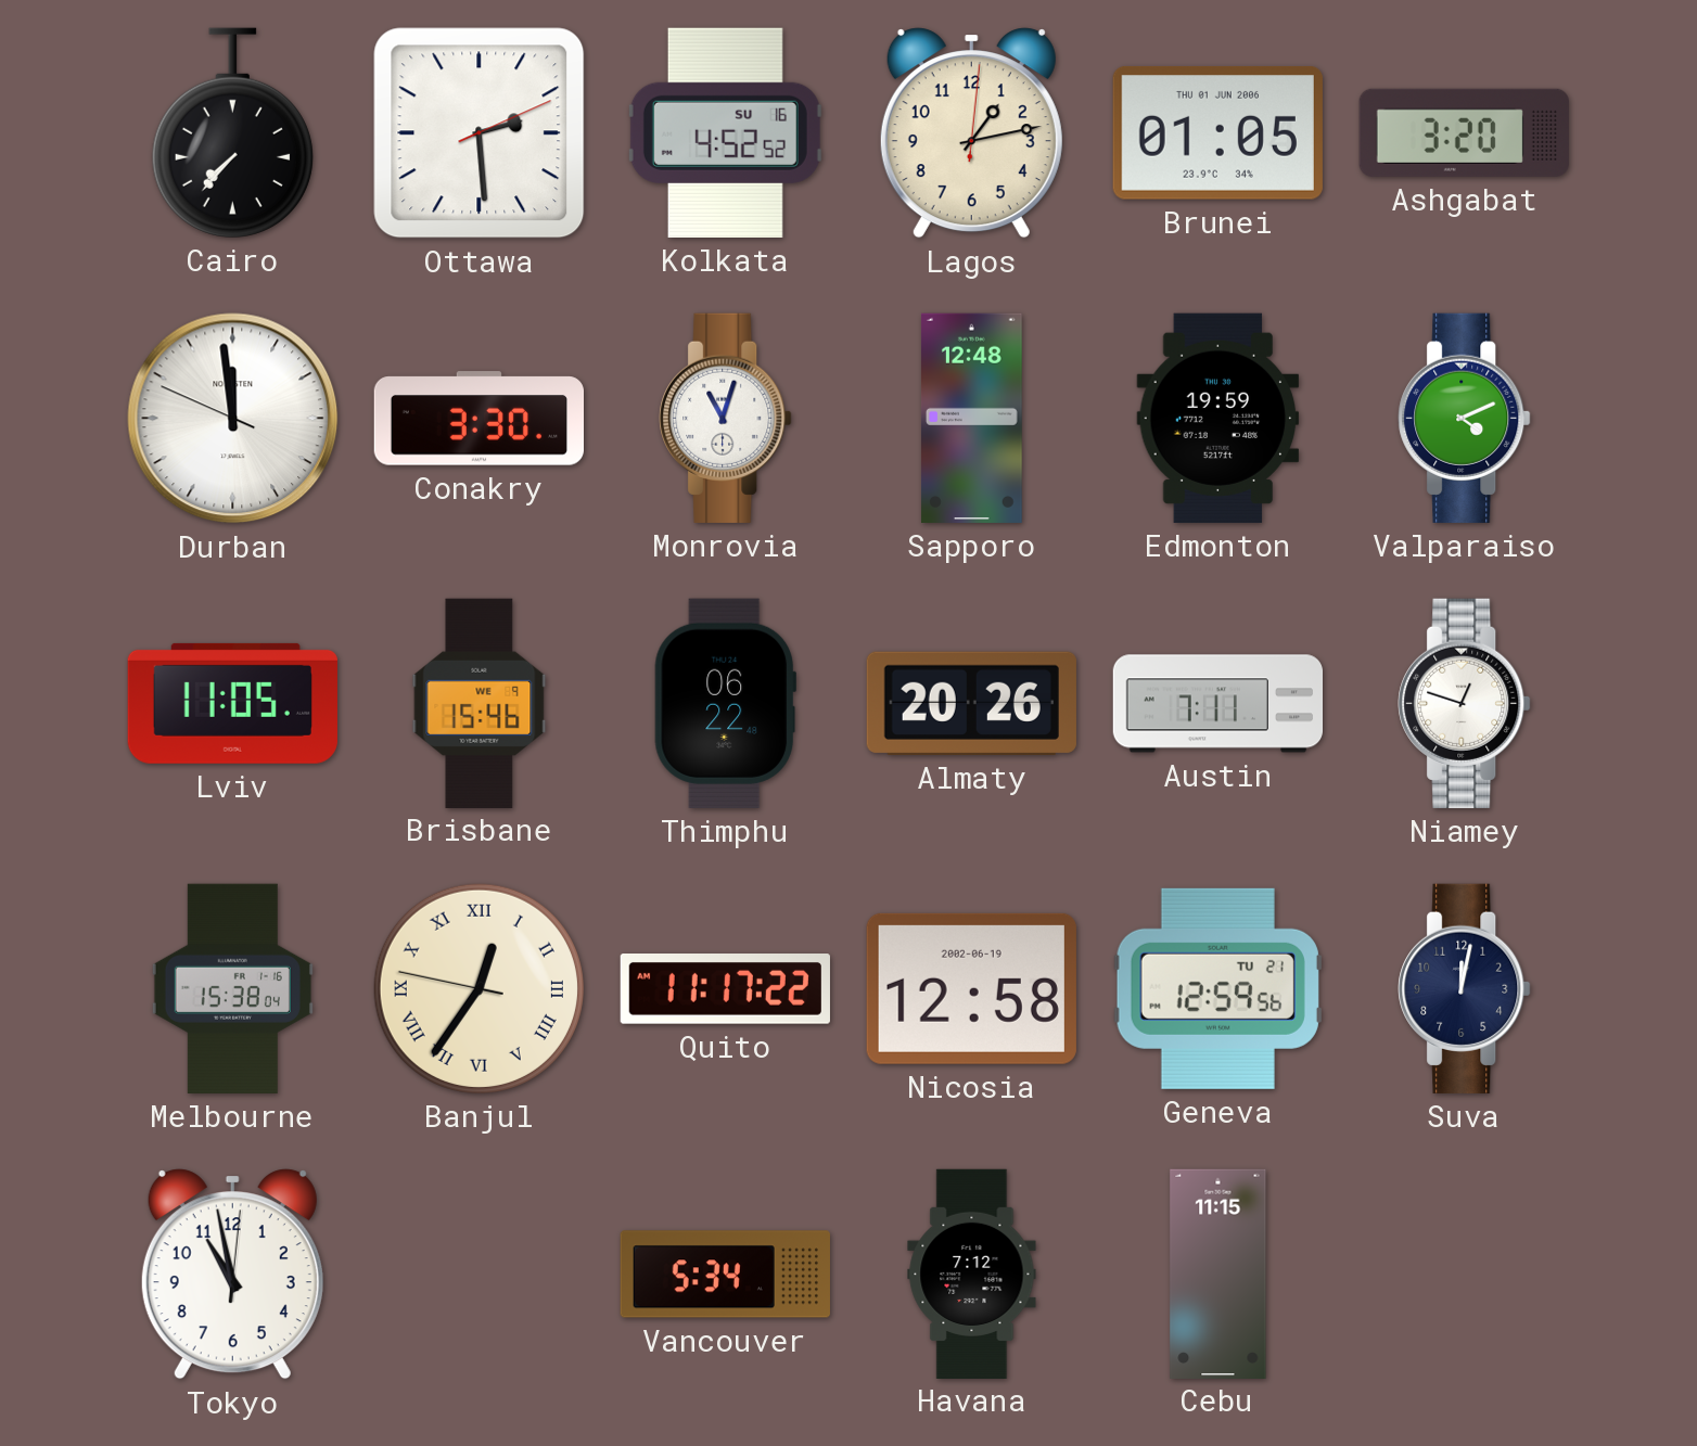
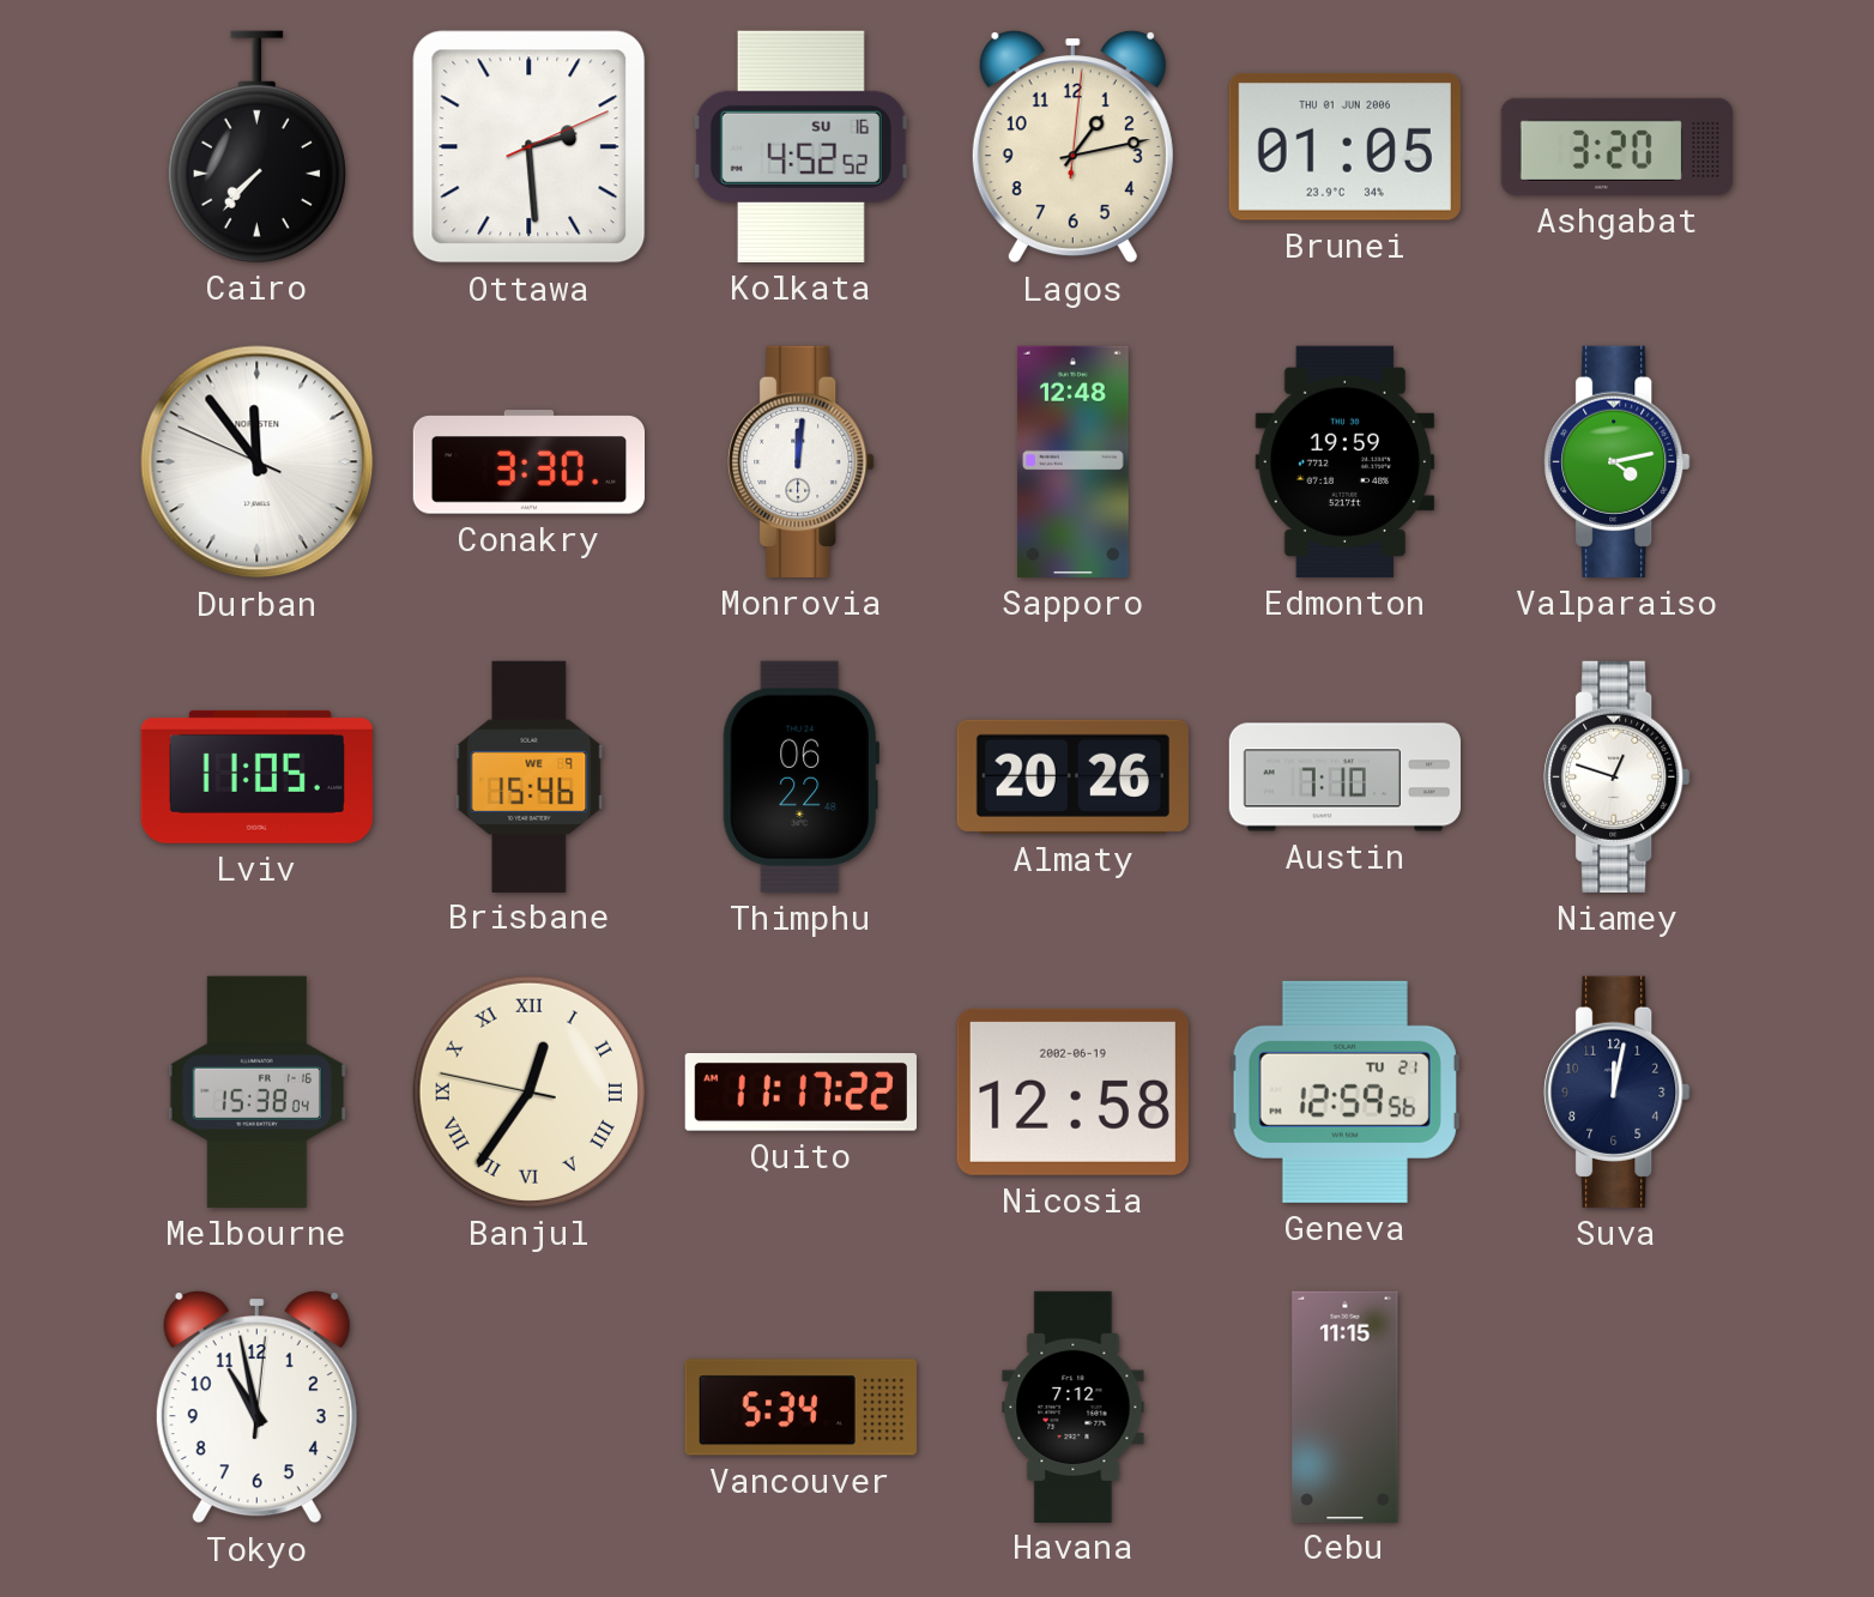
Durban: 11:58 -> 11:53 (258, 462)
Monrovia: 11:03 -> 12:01 (802, 461)
Valparaiso: 4:11 -> 4:13 (1618, 461)
Austin: 7:11 -> 7:10 (1344, 778)
